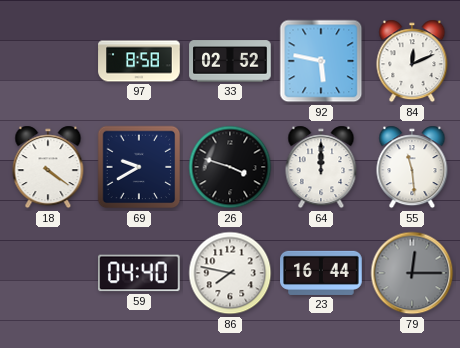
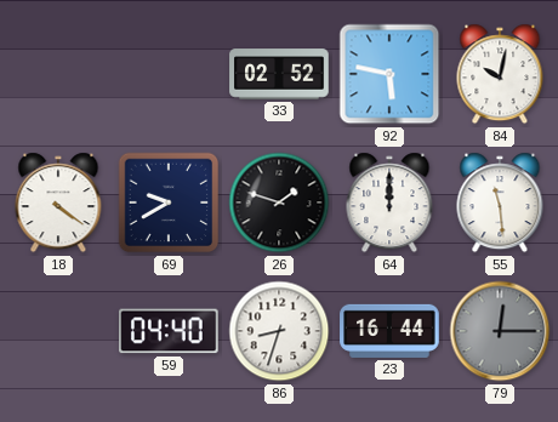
97: 8:58 -> none (139, 61)
84: 12:11 -> 10:02 (500, 74)
26: 3:48 -> 1:48 (279, 203)
86: 7:47 -> 8:33 (279, 331)
